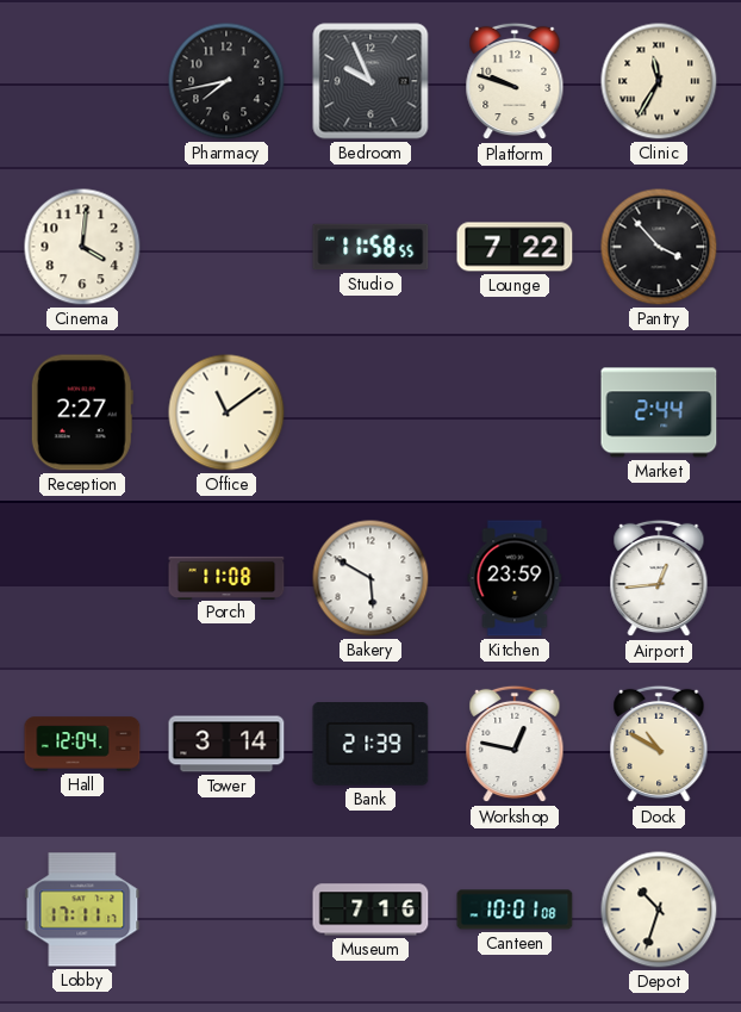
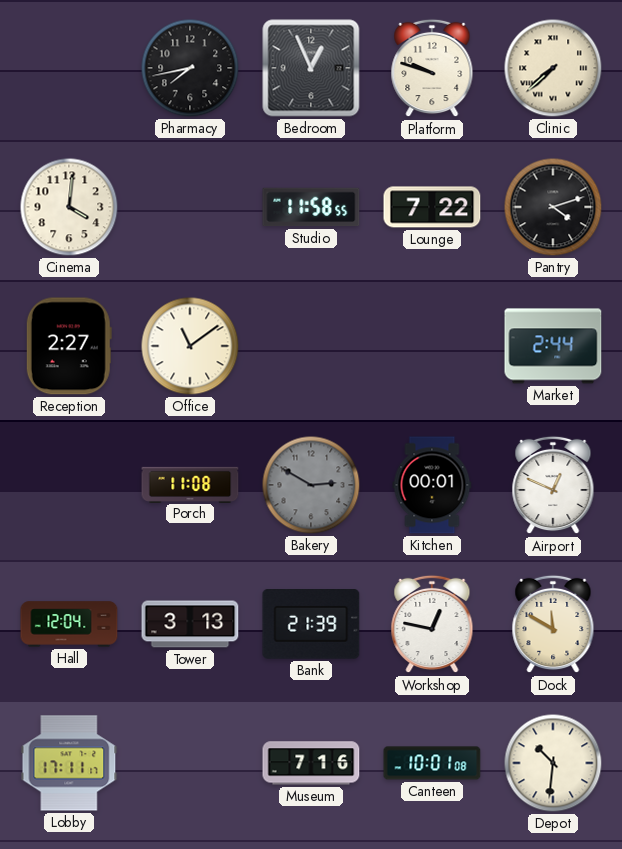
Bedroom: 9:56 -> 12:56 (311, 68)
Clinic: 11:35 -> 7:38 (553, 68)
Pantry: 3:53 -> 4:12 (553, 207)
Bakery: 5:50 -> 2:50 (311, 485)
Bakery dial: white -> grey (311, 485)
Kitchen: 23:59 -> 00:01 (432, 485)
Airport: 12:44 -> 12:49 (553, 485)
Tower: 3:14 -> 3:13 (190, 624)
Dock: 10:50 -> 11:50 (553, 624)
Depot: 10:33 -> 10:31 (553, 763)
